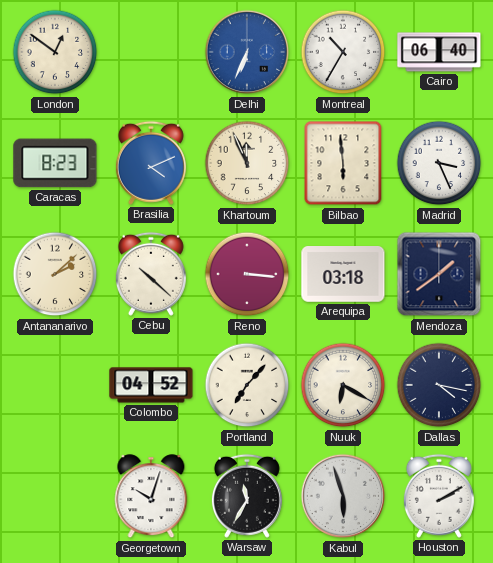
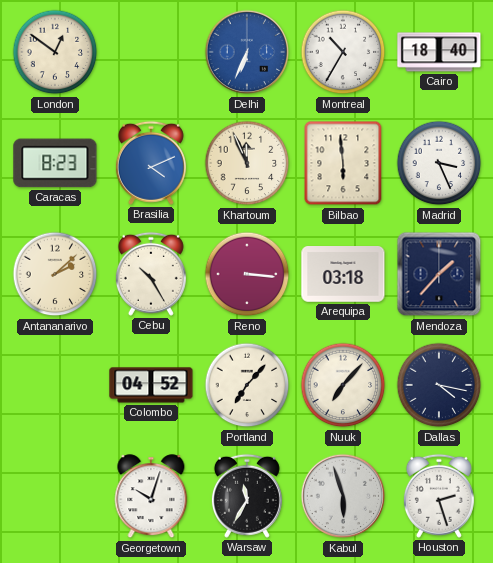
Cairo: 06:40 -> 18:40 (439, 52)
Cebu: 10:22 -> 10:25 (151, 274)
Mendoza: 1:39 -> 1:37 (439, 274)
Nuuk: 6:20 -> 7:07 (343, 385)
Houston: 2:10 -> 2:27 (439, 496)
